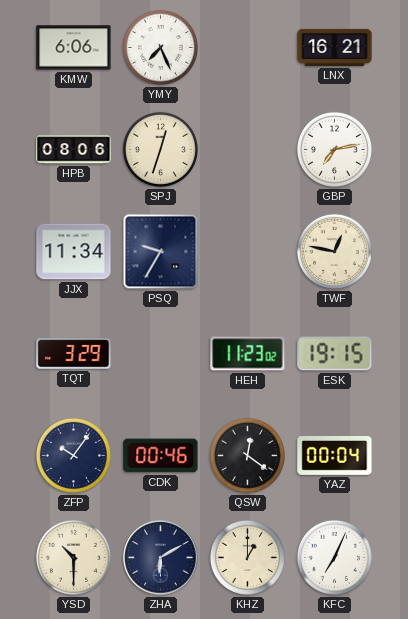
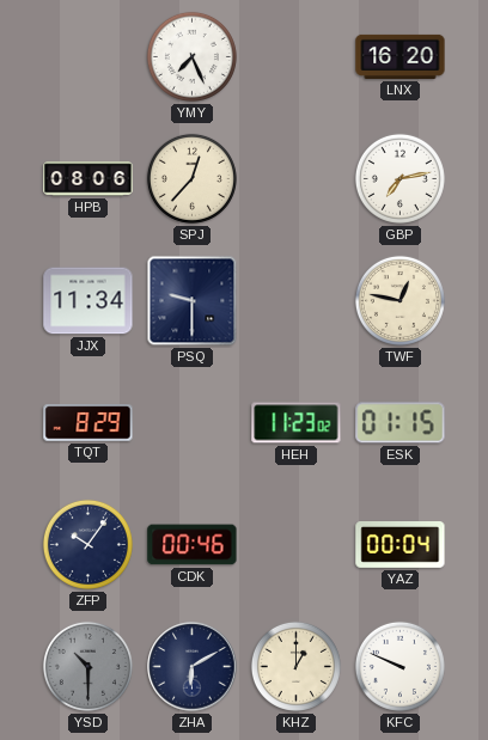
KMW: 6:06 -> none (74, 48)
LNX: 16:21 -> 16:20 (401, 56)
SPJ: 12:33 -> 12:37 (191, 178)
PSQ: 9:35 -> 9:30 (193, 301)
TQT: 3:29 -> 8:29 (89, 423)
ESK: 19:15 -> 01:15 (401, 423)
QSW: 12:21 -> none (247, 455)
YSD dial: cream -> grey (87, 666)
KFC: 7:04 -> 9:49 (399, 666)
